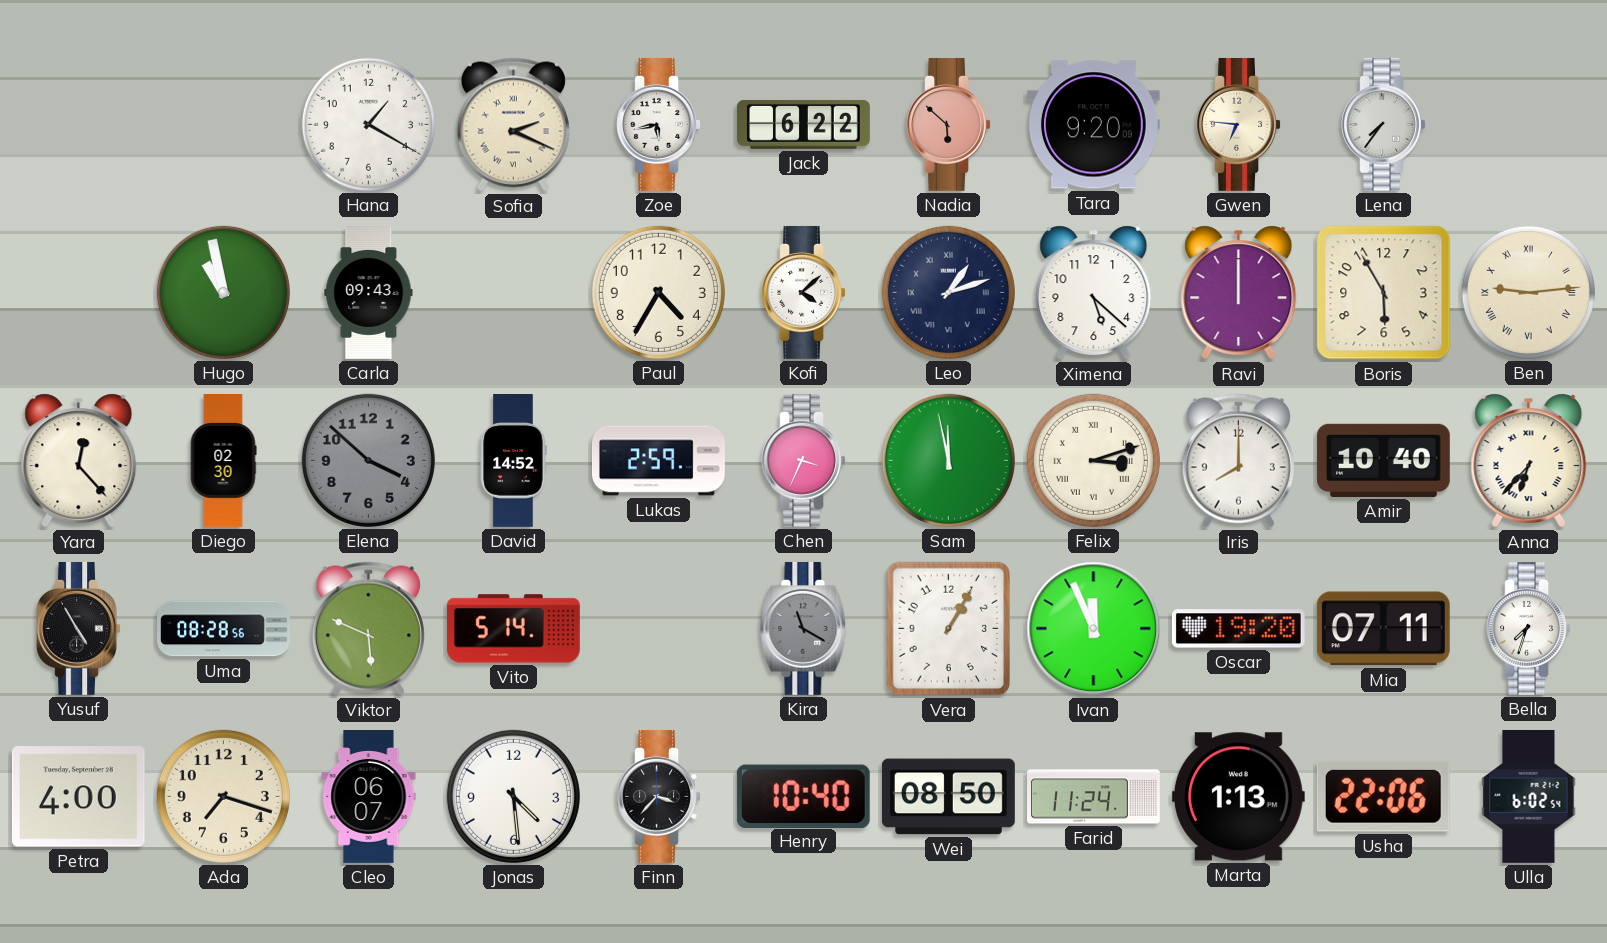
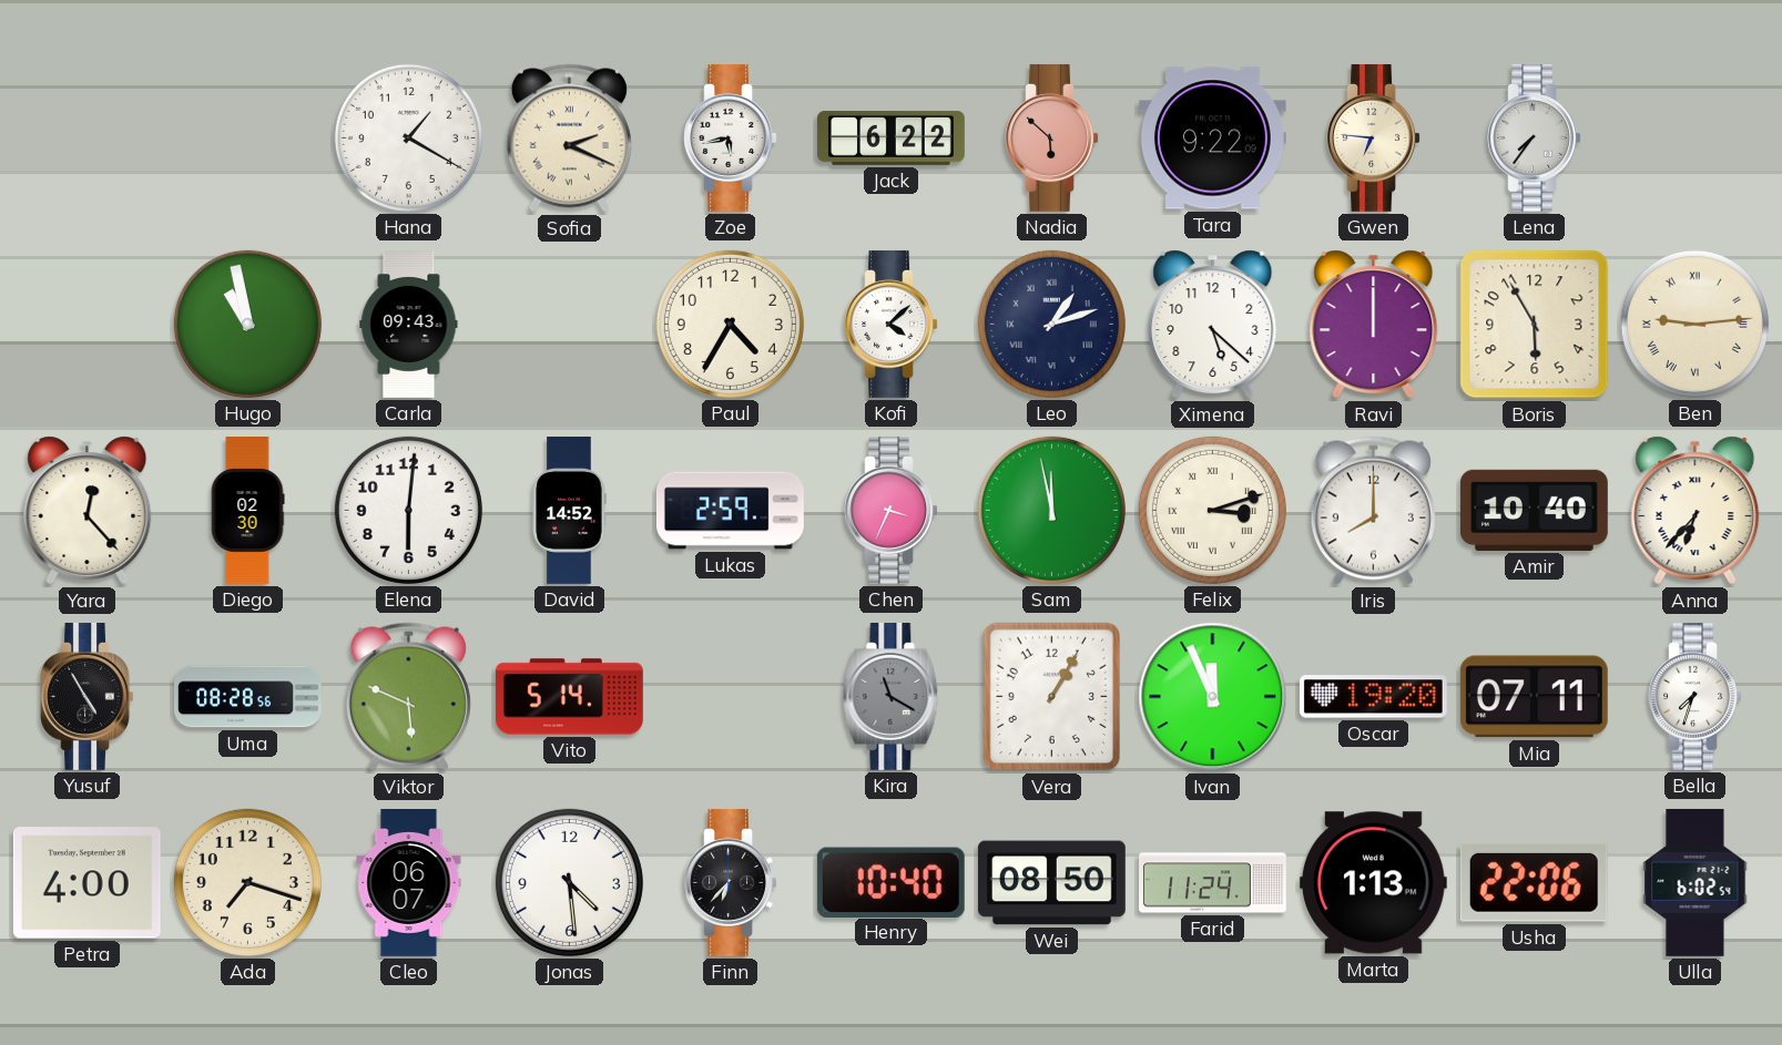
Tara: 9:20 -> 9:22 (1212, 139)
Elena: 3:52 -> 6:01 (408, 510)
Elena dial: grey -> white (408, 510)
Finn: 3:37 -> 6:37 (730, 882)
